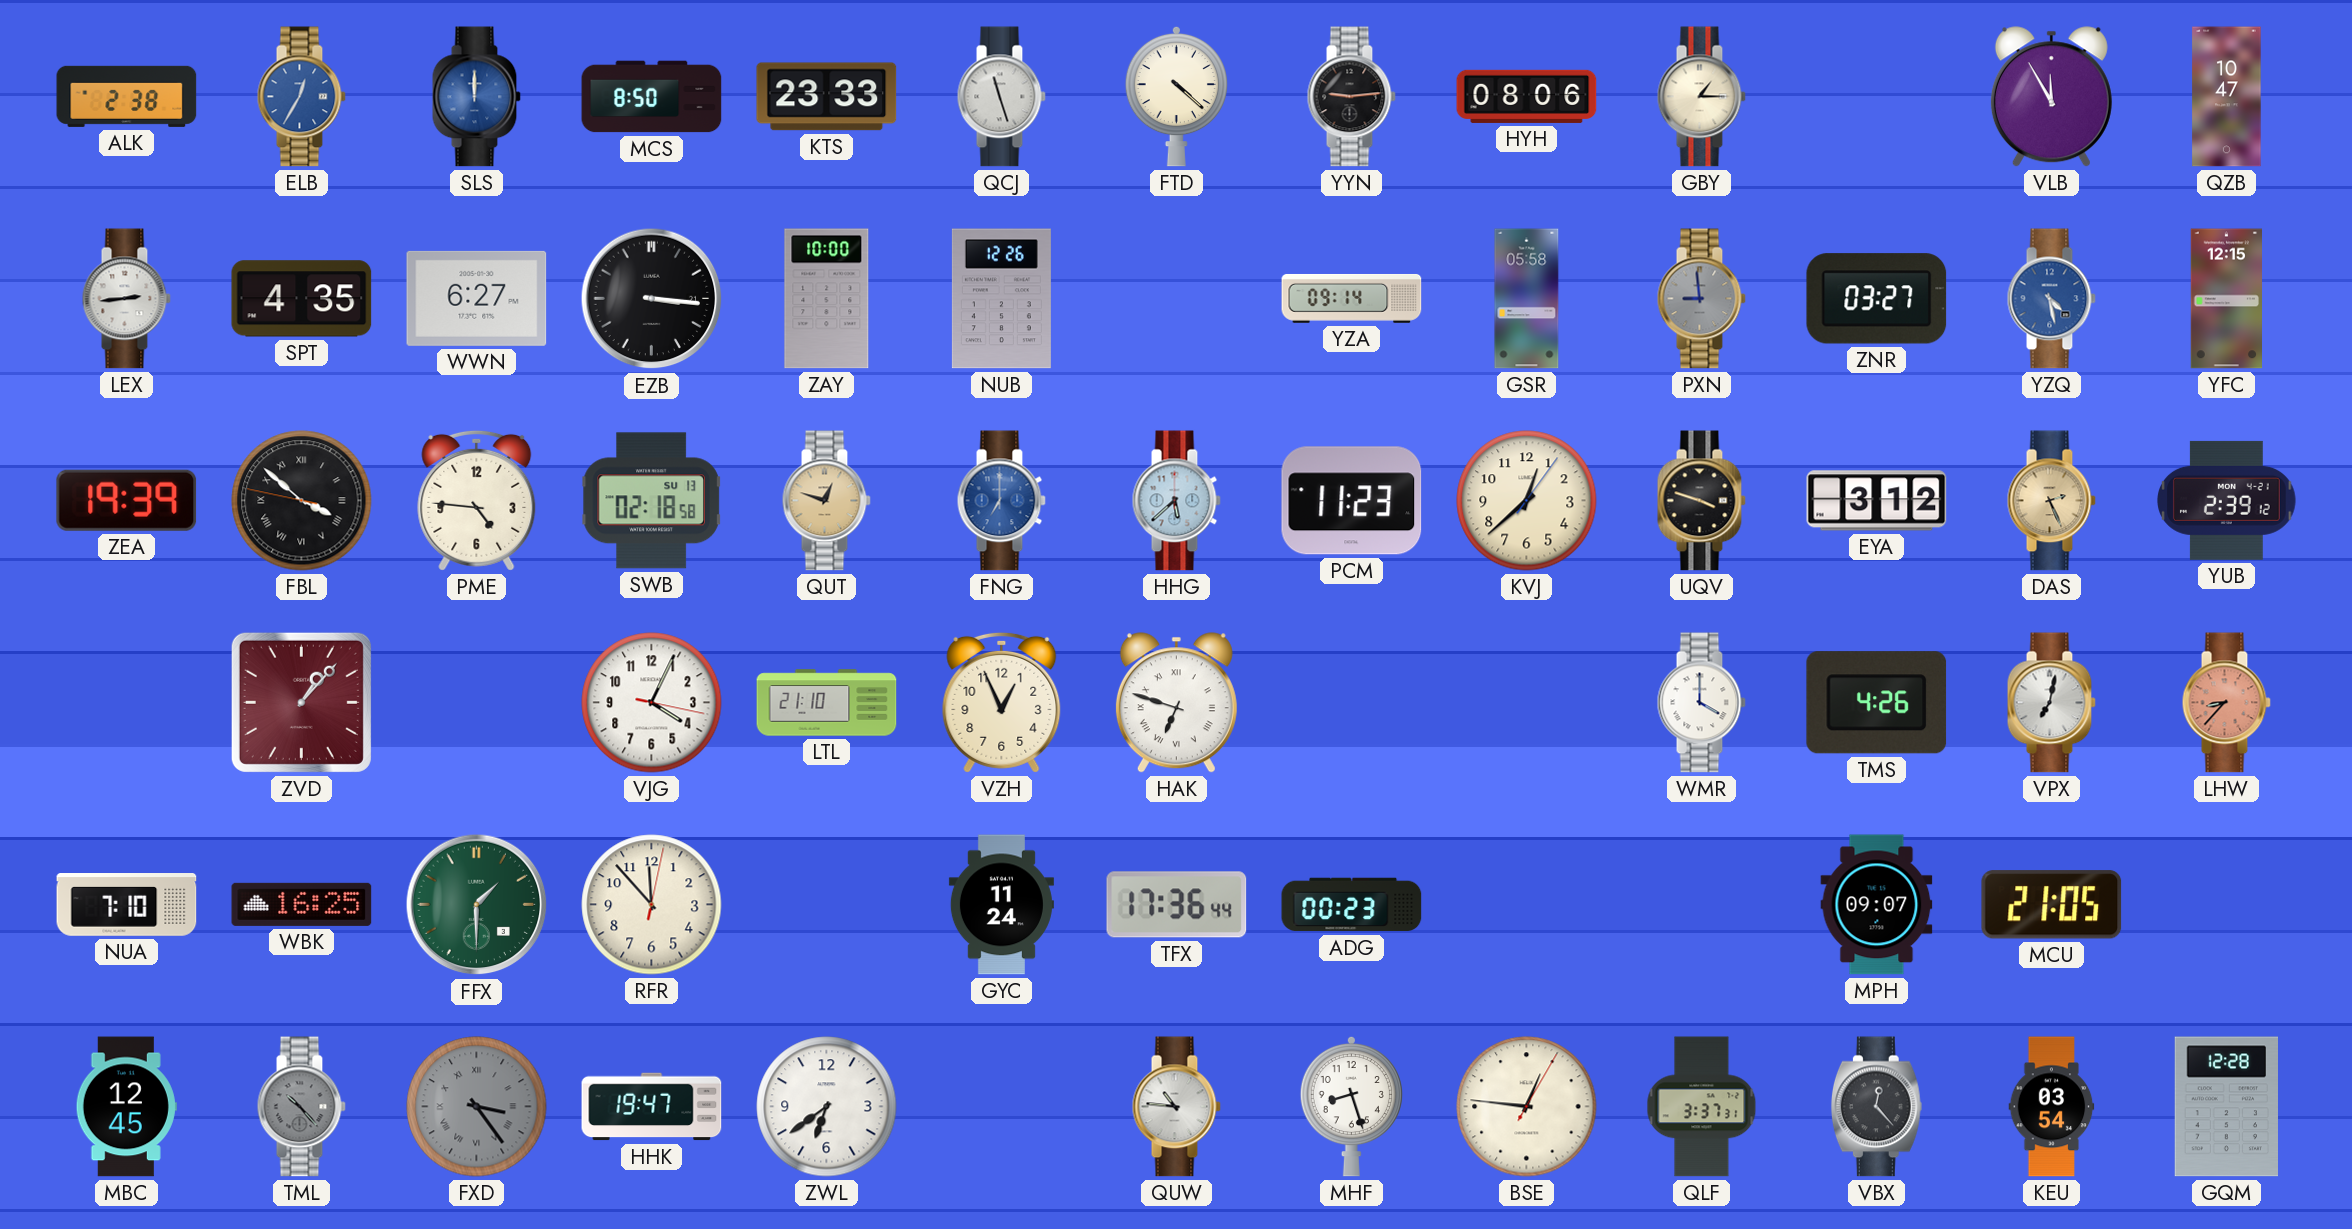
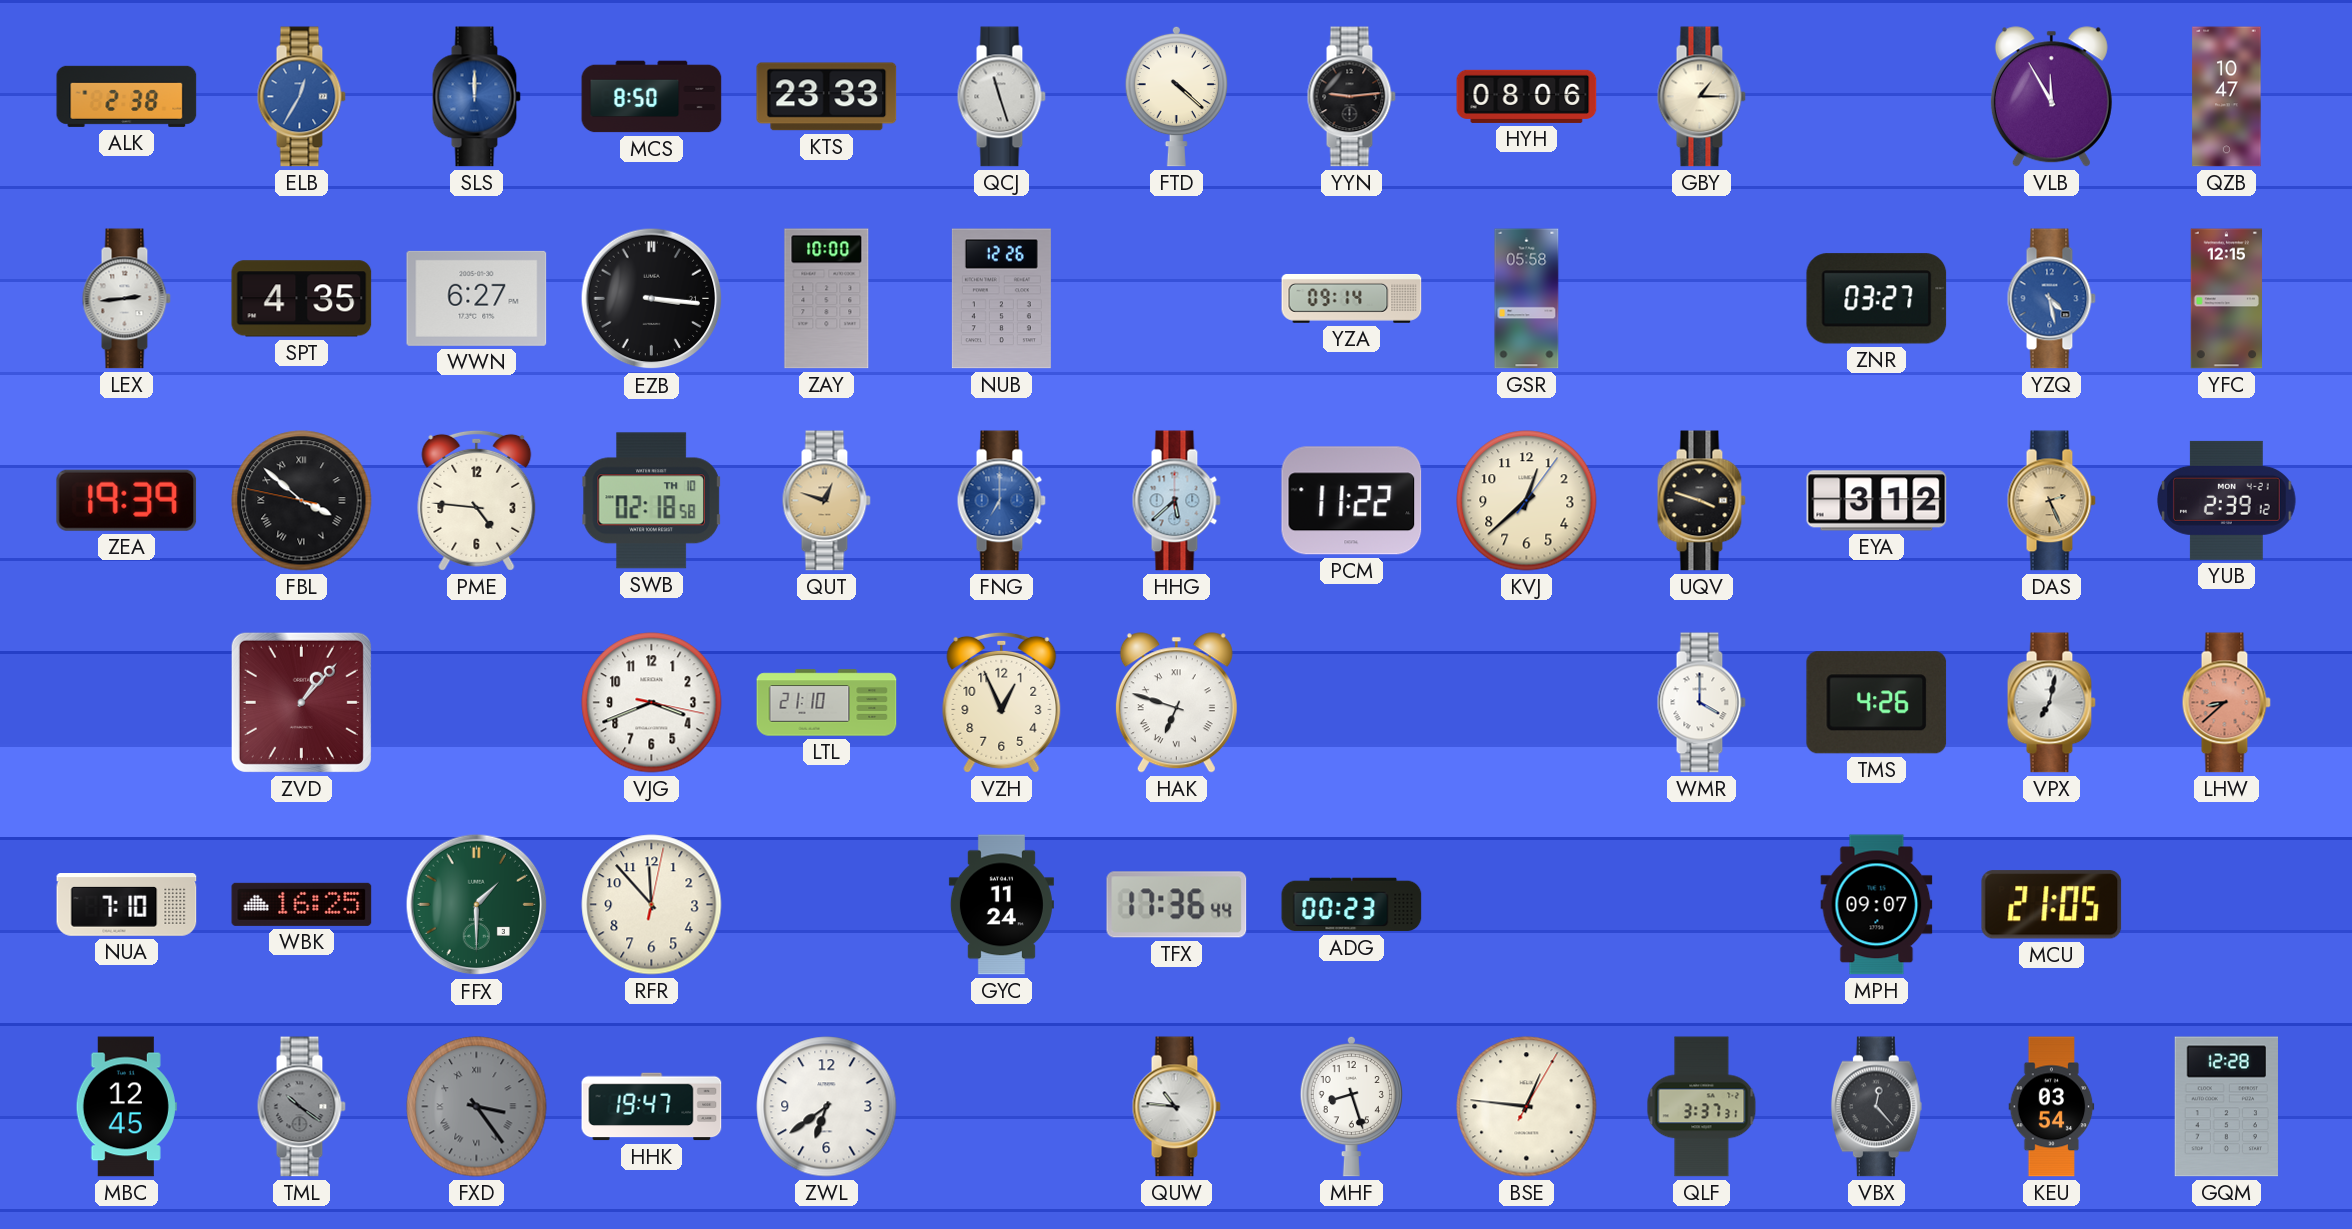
PXN: 8:59 -> none (1701, 299)
SWB date: SU 13 -> TH 10 (652, 501)
PCM: 11:23 -> 11:22 (1352, 501)
VJG: 4:04 -> 3:41 (652, 703)
LHW: 8:37 -> 8:38 (2226, 703)
TML: 10:23 -> 10:21 (301, 1107)
